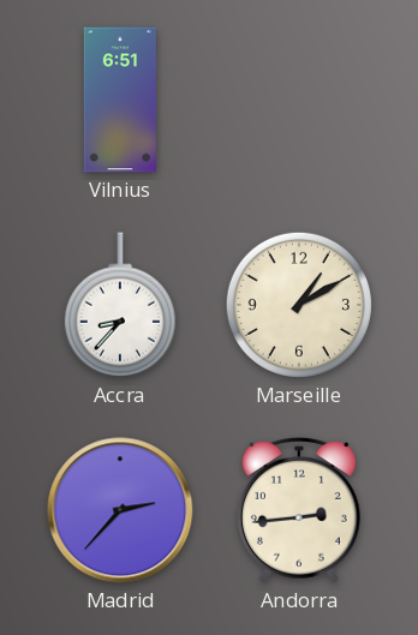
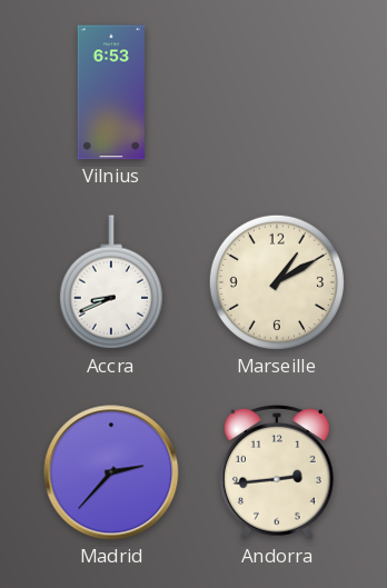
Vilnius: 6:51 -> 6:53 (111, 92)
Accra: 8:37 -> 8:41 (111, 282)
